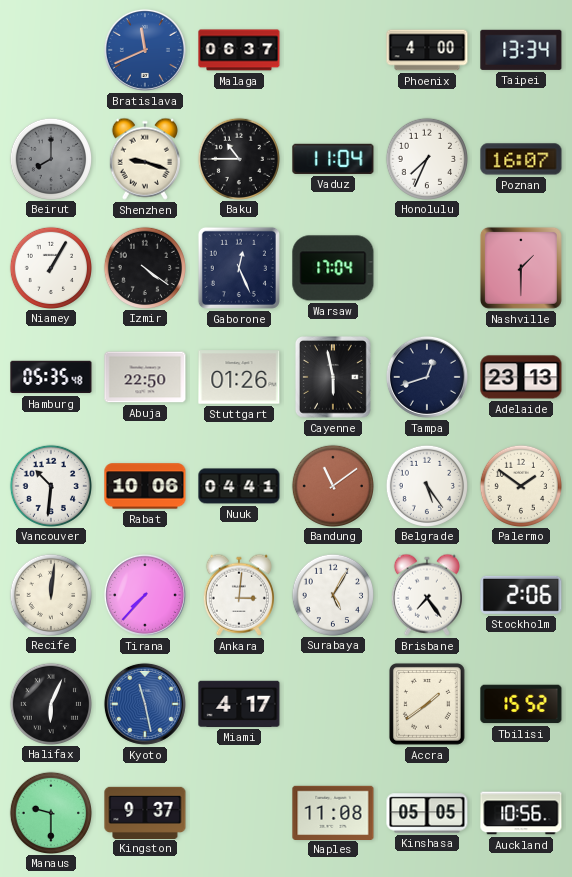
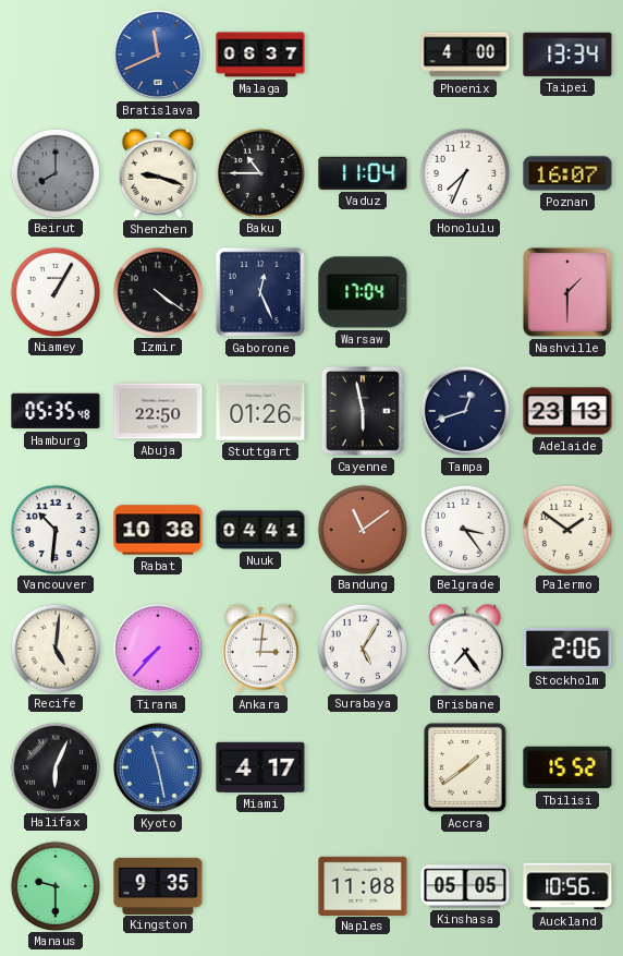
Rabat: 10:06 -> 10:38 (158, 530)
Belgrade: 5:24 -> 3:24 (464, 529)
Recife: 12:01 -> 5:01 (54, 648)
Kingston: 9:37 -> 9:35 (158, 885)
